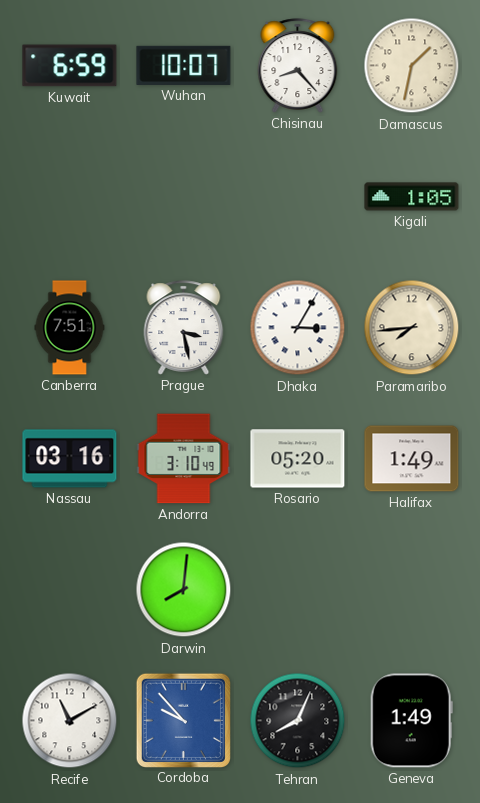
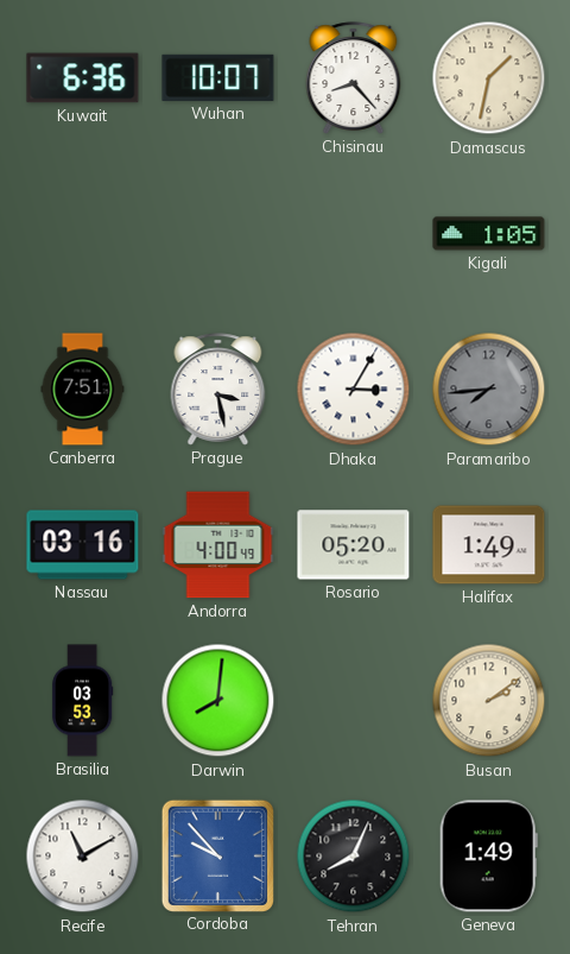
Kuwait: 6:59 -> 6:36 (83, 78)
Paramaribo dial: cream -> grey (489, 390)
Andorra: 3:10 -> 4:00 (218, 545)
Brasilia: none -> 03:53 (82, 701)
Busan: none -> 2:09 (489, 701)
